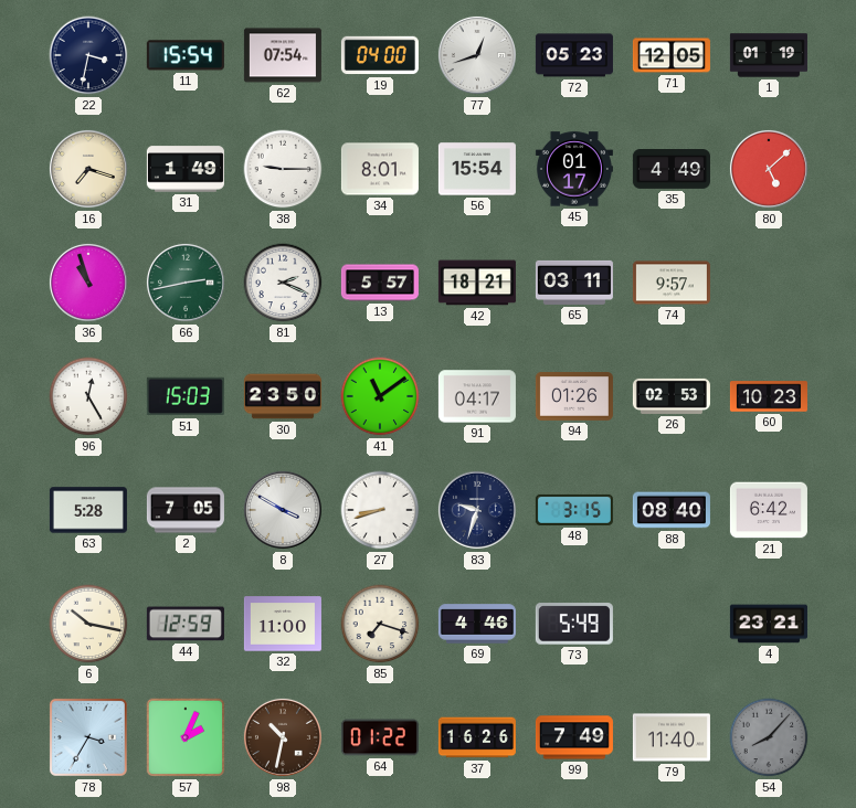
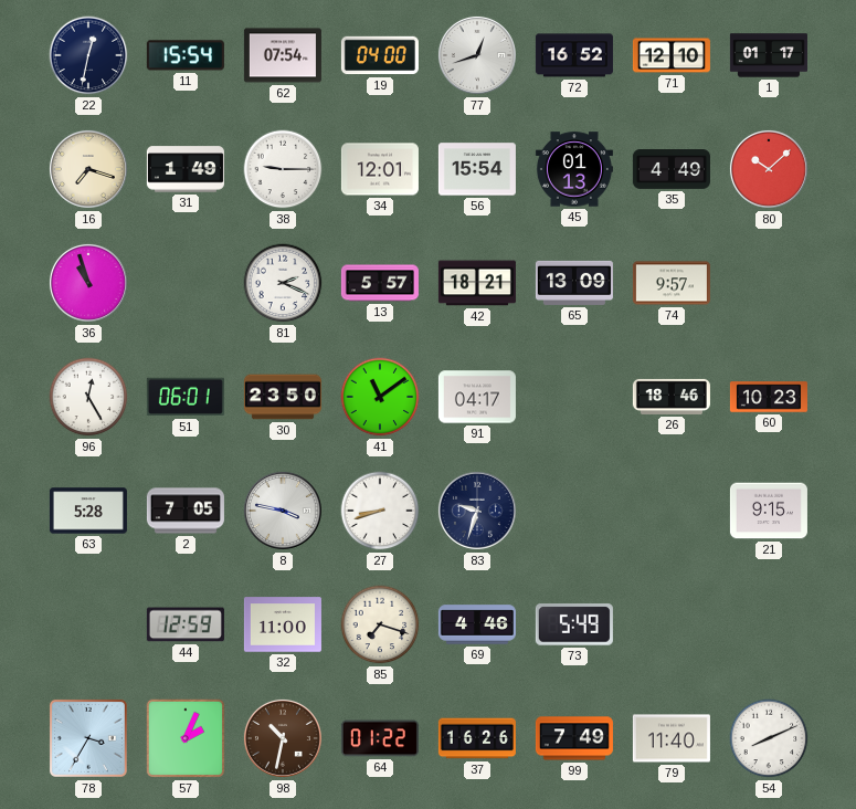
22: 3:32 -> 12:32 (88, 55)
72: 05:23 -> 16:52 (574, 55)
71: 12:05 -> 12:10 (672, 55)
1: 01:19 -> 01:17 (769, 55)
34: 8:01 -> 12:01 (380, 169)
45: 01:17 -> 01:13 (574, 169)
80: 5:08 -> 10:08 (769, 169)
66: 2:43 -> none (186, 283)
65: 03:11 -> 13:09 (574, 283)
51: 15:03 -> 06:01 (186, 397)
94: 01:26 -> none (574, 397)
26: 02:53 -> 18:46 (672, 397)
8: 3:50 -> 3:47 (283, 511)
48: 3:15 -> none (574, 510)
88: 08:40 -> none (672, 510)
21: 6:42 -> 9:15 (769, 511)
6: 10:17 -> none (88, 624)
4: 23:21 -> none (769, 624)
54: 8:07 -> 8:11 (769, 738)
54 dial: grey -> white (769, 738)
